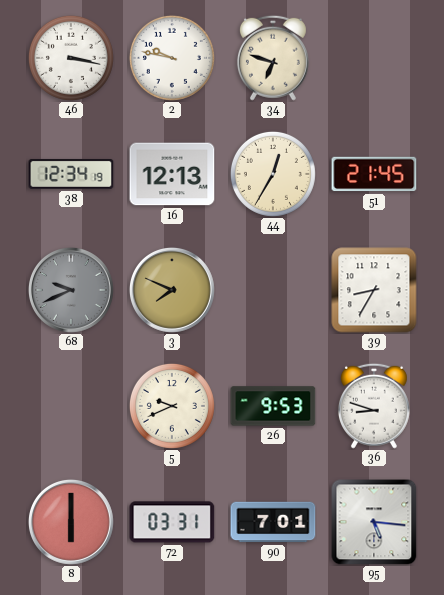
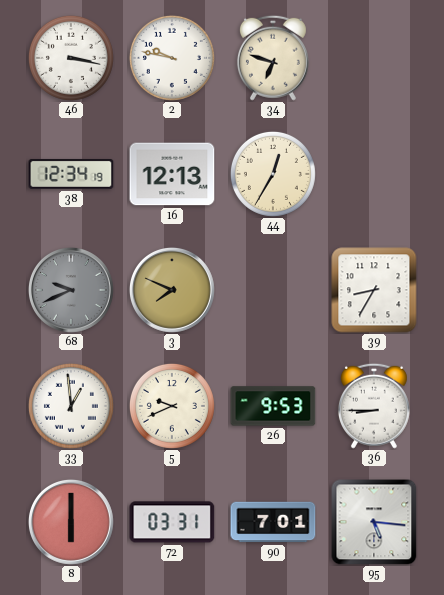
51: 21:45 -> none (374, 174)
33: none -> 12:59 (71, 406)
36: 8:48 -> 8:45 (374, 406)
